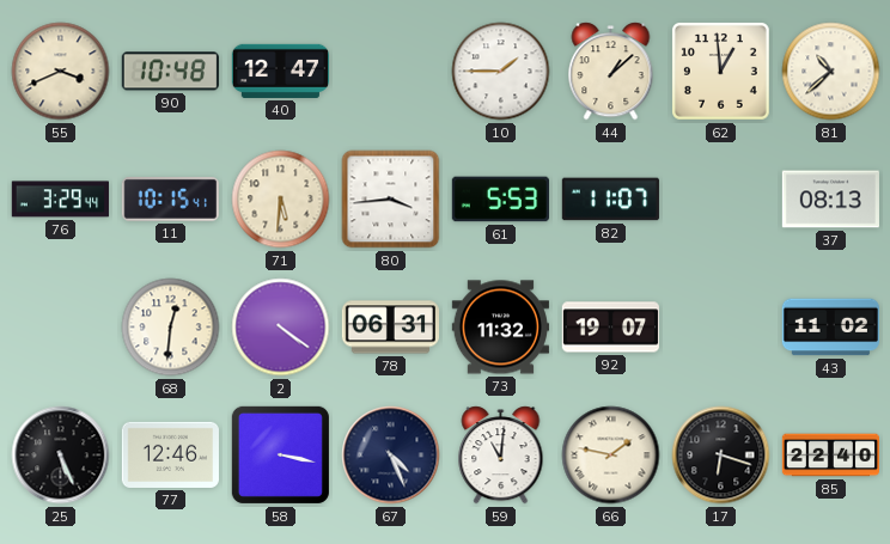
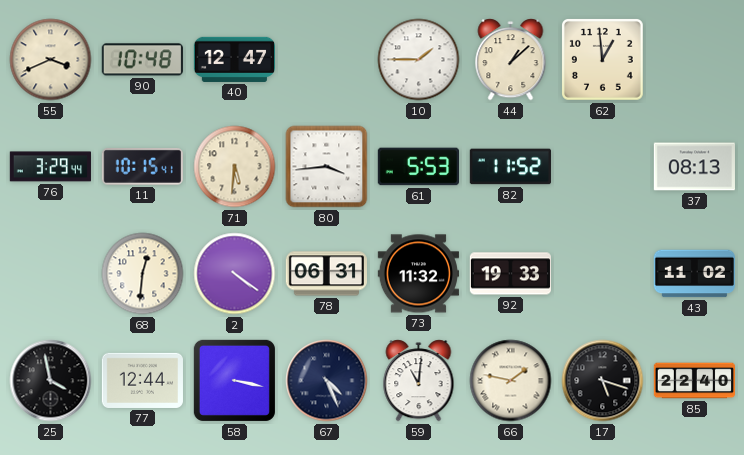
81: 10:38 -> none (831, 72)
82: 11:07 -> 11:52 (510, 167)
92: 19:07 -> 19:33 (510, 274)
25: 5:26 -> 3:58 (51, 381)
77: 12:46 -> 12:44 (142, 380)
17: 6:18 -> 5:18 (603, 381)
